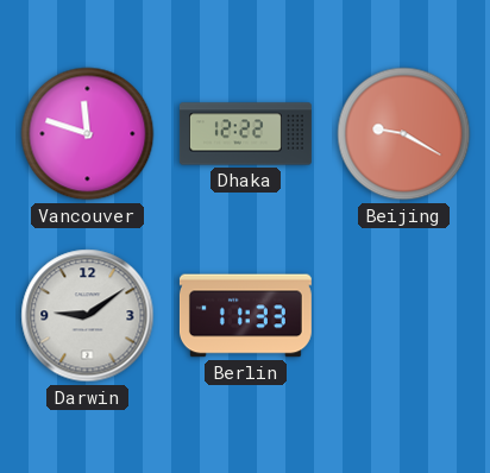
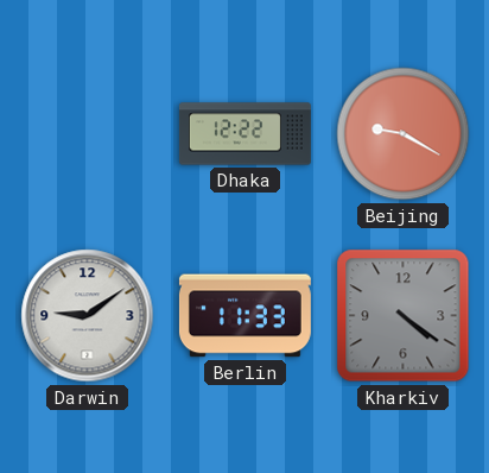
Vancouver: 11:48 -> none (88, 134)
Kharkiv: none -> 4:21 (404, 316)
